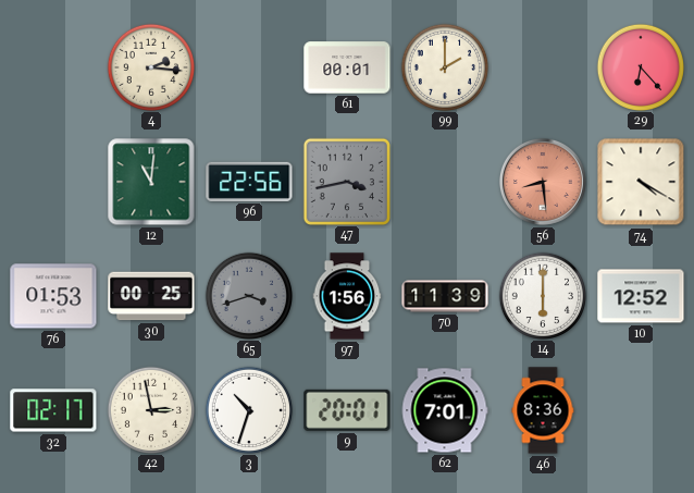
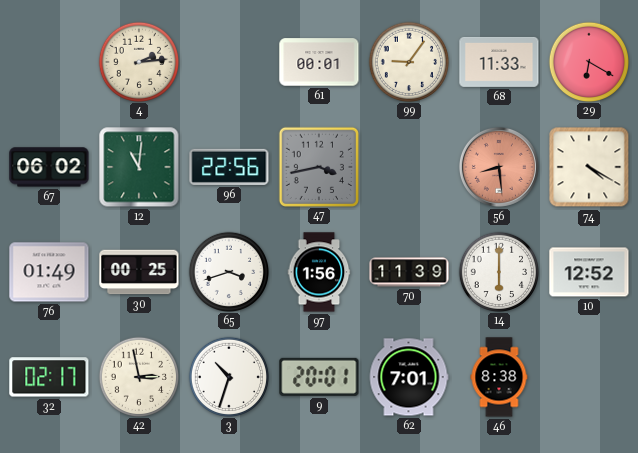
4: 2:16 -> 2:14 (138, 61)
99: 2:00 -> 9:06 (408, 61)
68: none -> 11:33 (499, 62)
29: 6:23 -> 6:20 (588, 61)
67: none -> 06:02 (49, 167)
76: 01:53 -> 01:49 (49, 272)
65 dial: grey -> white (228, 271)
46: 8:36 -> 8:38 (499, 377)
